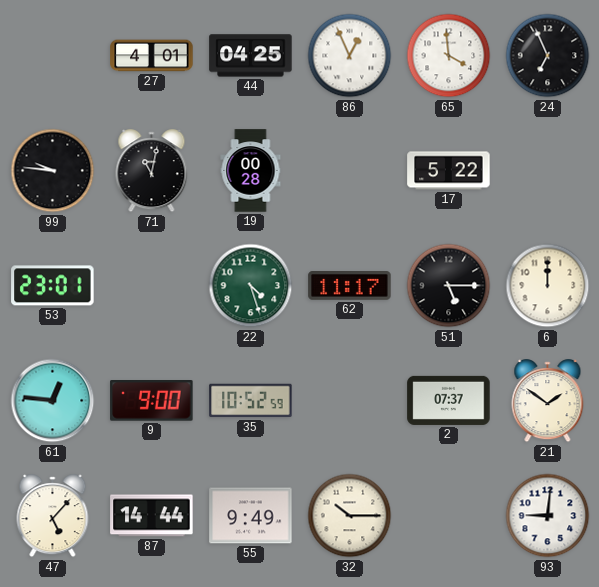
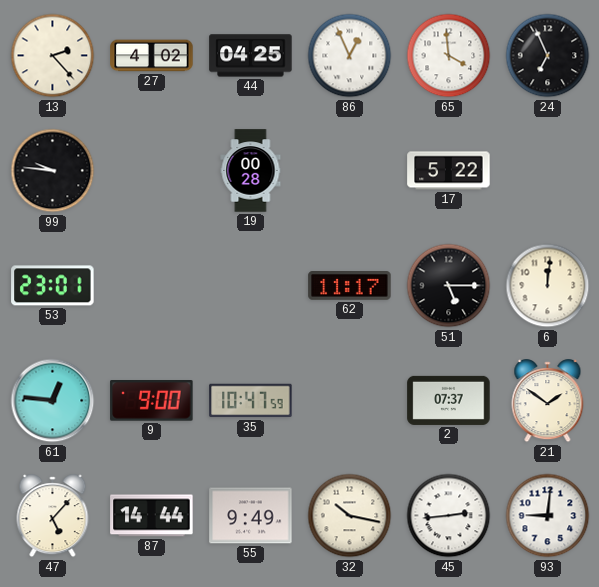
13: none -> 2:23 (53, 56)
27: 4:01 -> 4:02 (152, 56)
71: 11:02 -> none (152, 171)
22: 4:27 -> none (251, 286)
6: 12:00 -> 12:01 (548, 286)
35: 10:52 -> 10:47 (251, 401)
32: 10:15 -> 10:17 (350, 516)
45: none -> 2:44 (449, 516)
